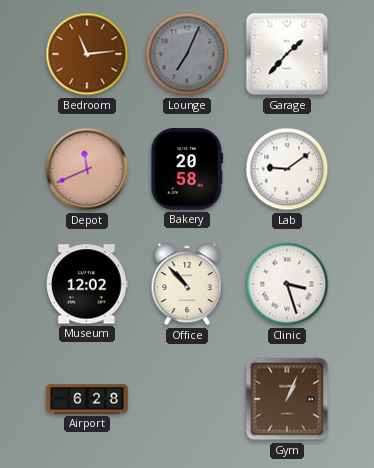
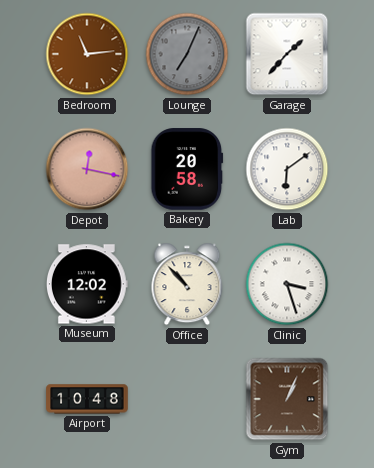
Depot: 11:41 -> 12:17 (87, 169)
Lab: 9:09 -> 6:09 (287, 169)
Airport: 6:28 -> 10:48 (87, 399)
